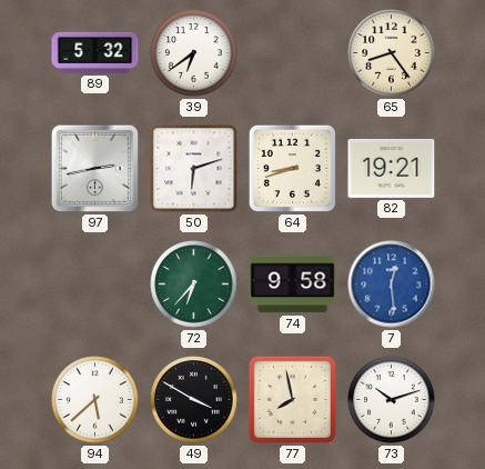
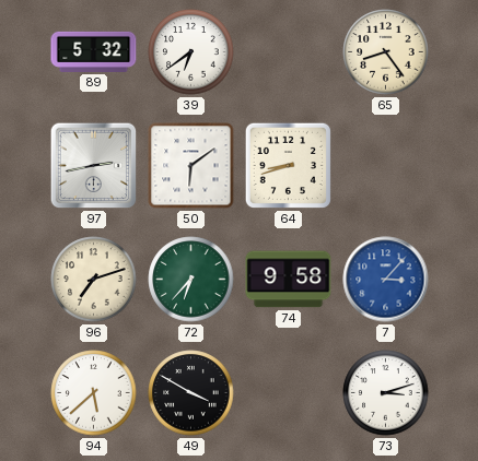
50: 6:12 -> 6:09 (191, 166)
82: 19:21 -> none (392, 168)
96: none -> 7:12 (94, 280)
7: 12:29 -> 3:07 (386, 280)
77: 7:58 -> none (292, 399)
73: 10:12 -> 3:12 (386, 393)
